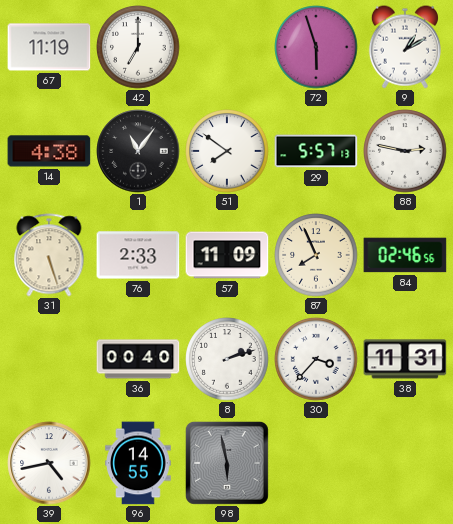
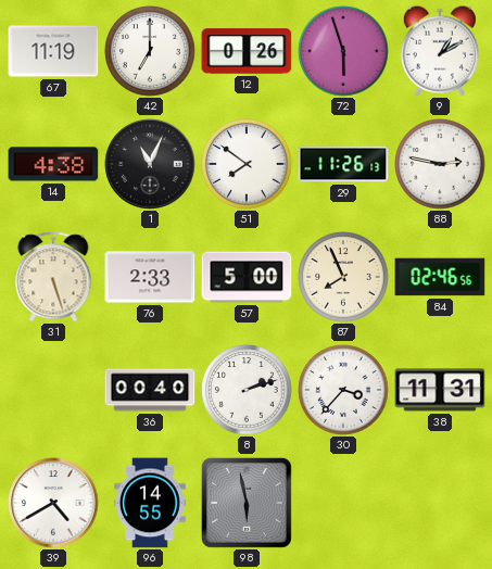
12: none -> 0:26 (247, 51)
1: 11:06 -> 11:04 (150, 164)
29: 5:57 -> 11:26 (343, 164)
57: 11:09 -> 5:00 (247, 277)
39: 4:43 -> 4:40 (53, 503)
